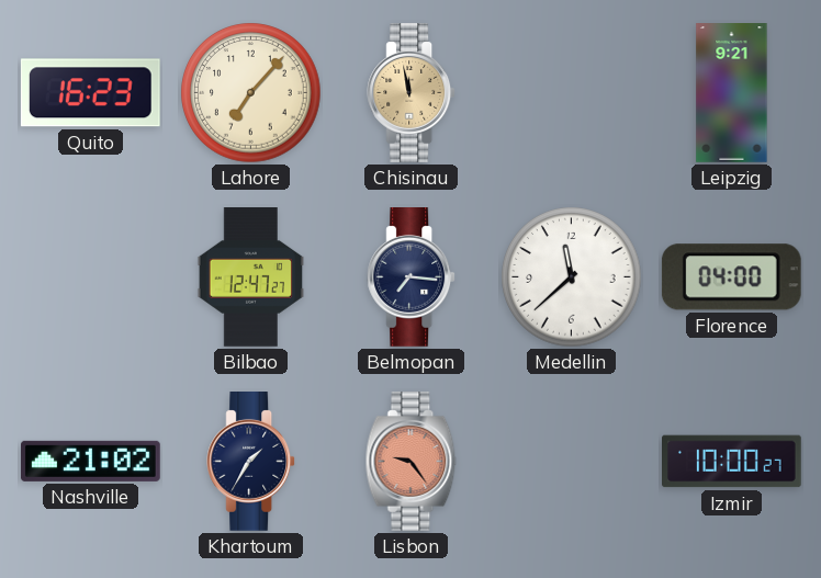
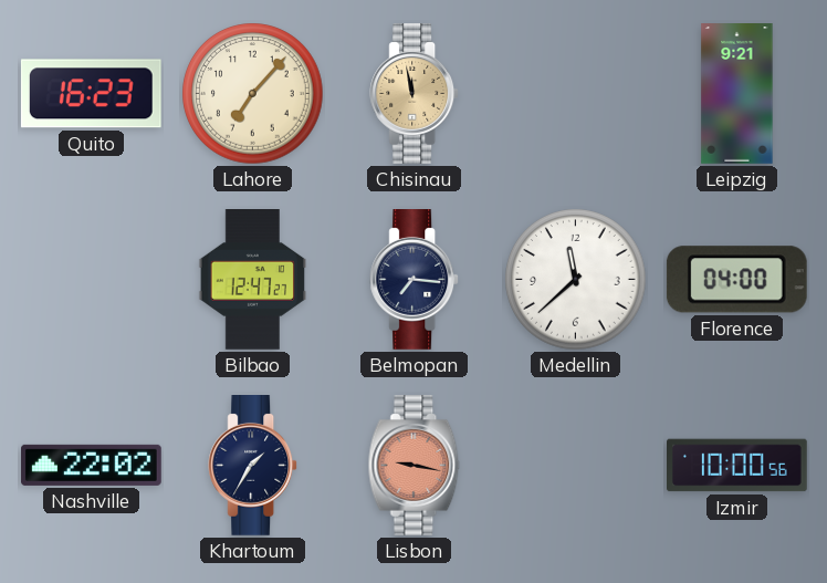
Nashville: 21:02 -> 22:02 (92, 465)
Lisbon: 9:24 -> 9:17 (415, 466)
Izmir: 10:00:27 -> 10:00:56 (737, 466)
